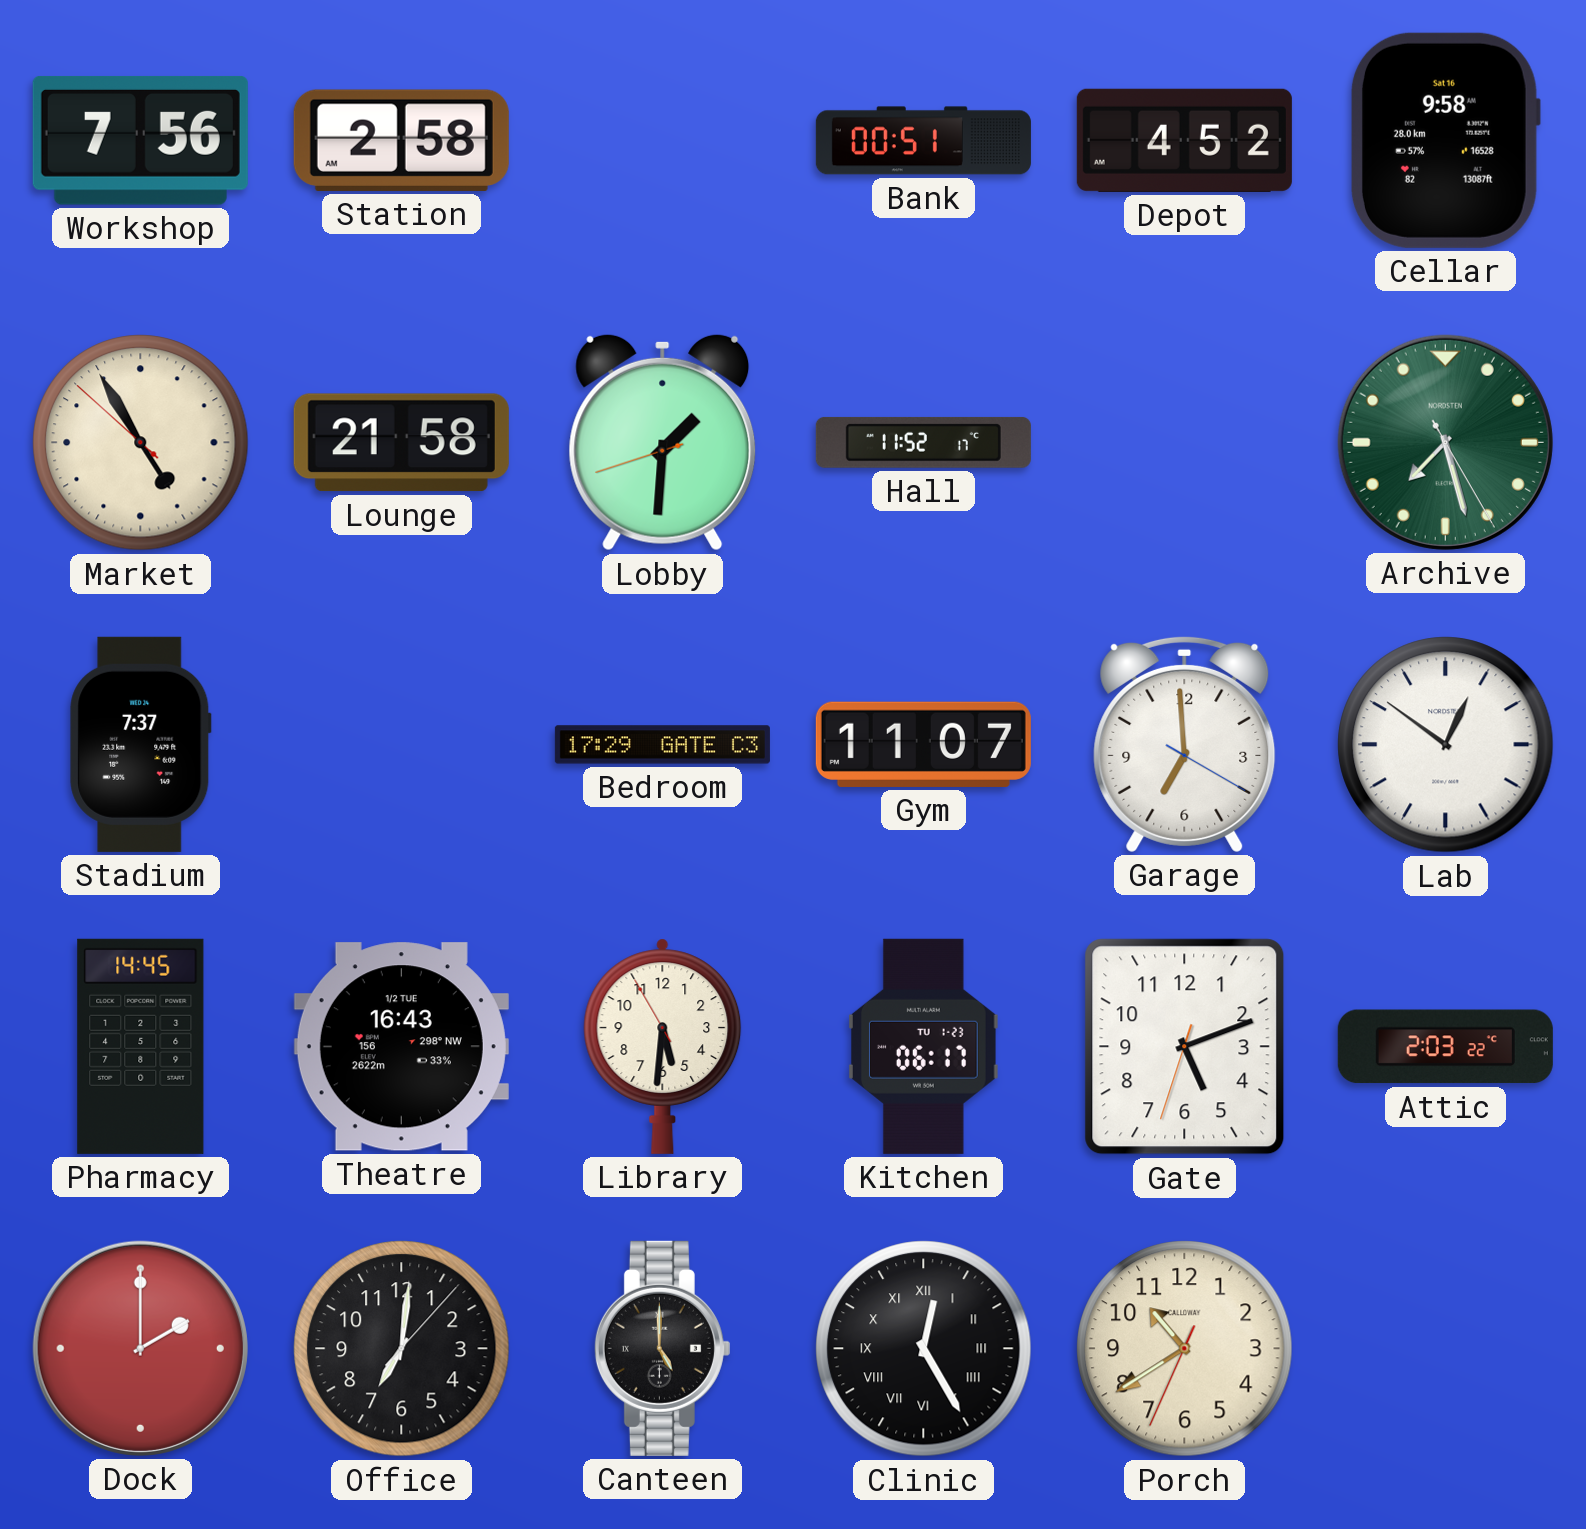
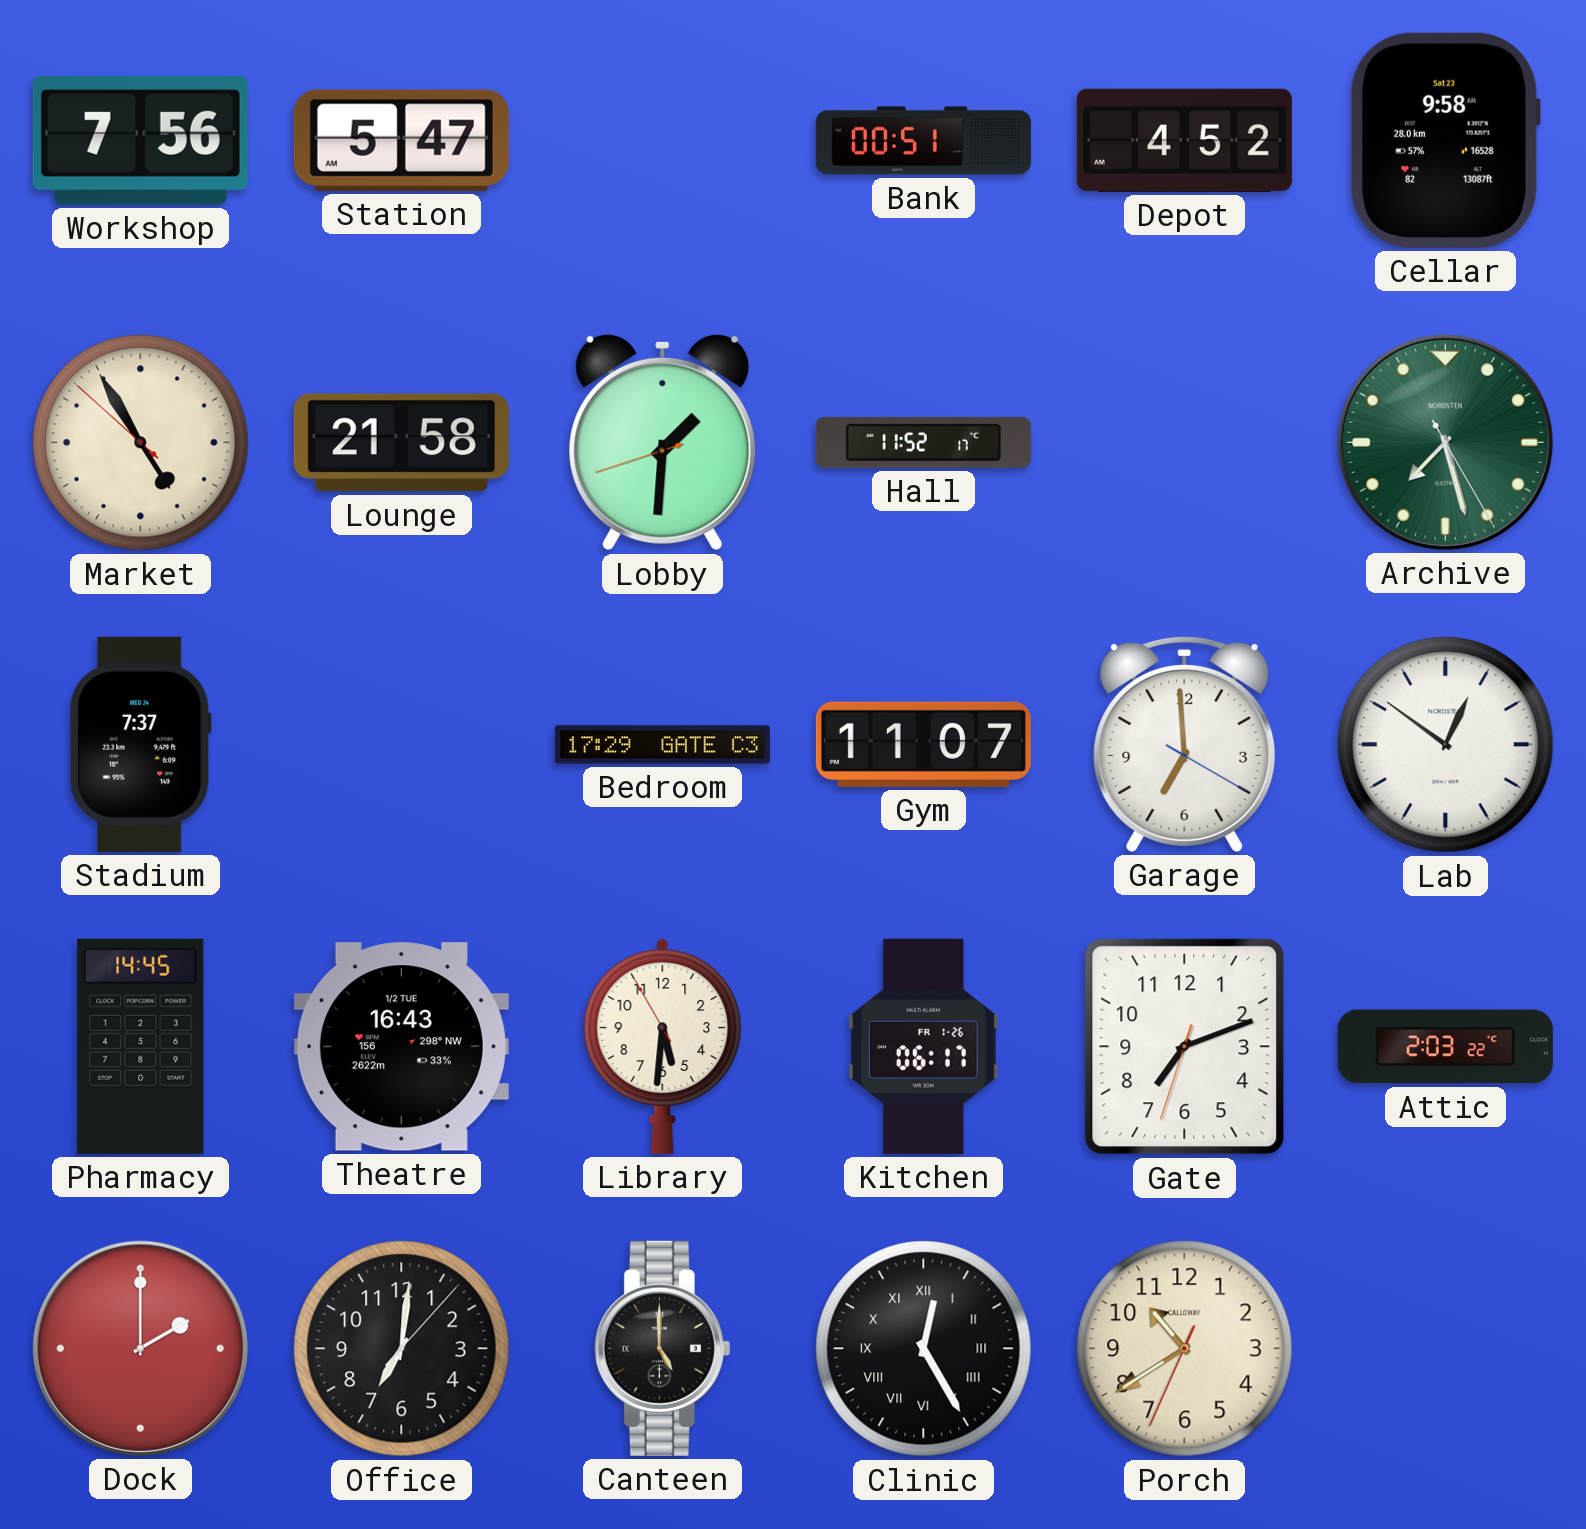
Station: 2:58 -> 5:47 (401, 140)
Cellar date: Sat 16 -> Sat 23 (1445, 140)
Kitchen date: TU 1-23 -> FR 1-26 (923, 1046)
Gate: 5:11 -> 7:11 (1185, 1047)
